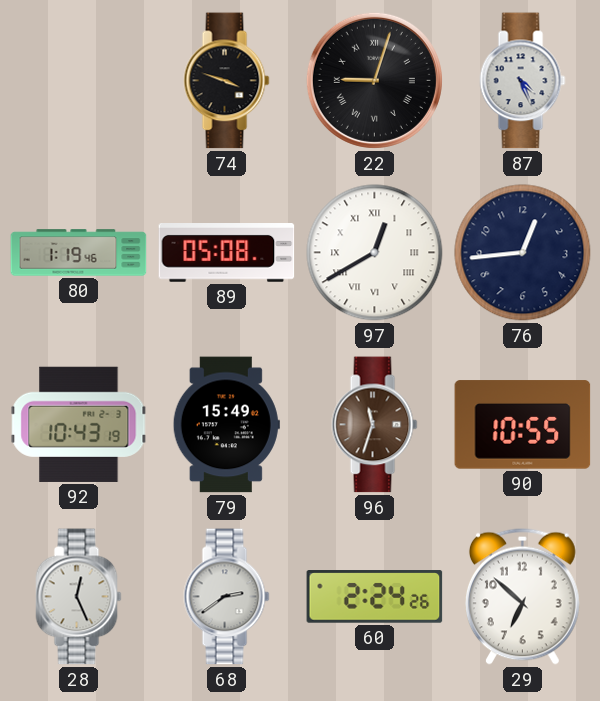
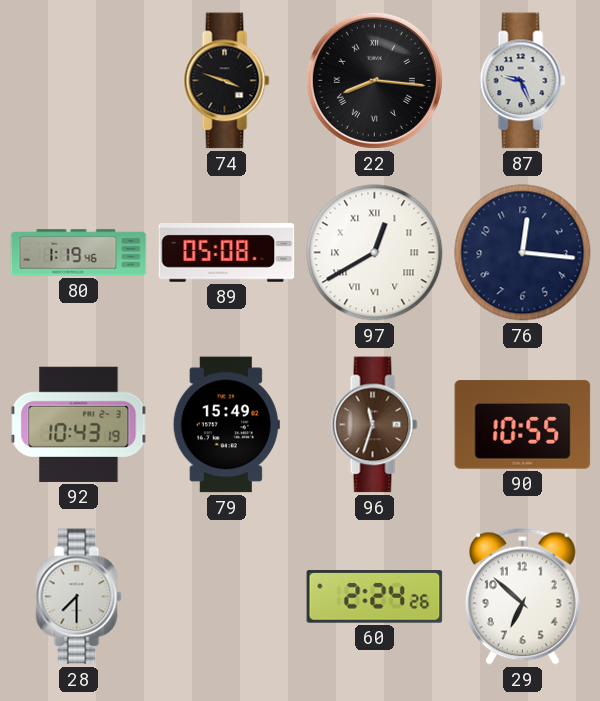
22: 9:03 -> 8:16 (374, 80)
87: 4:26 -> 9:26 (523, 81)
76: 12:44 -> 12:16 (523, 253)
28: 12:26 -> 7:30 (79, 597)
68: 2:39 -> none (227, 597)
